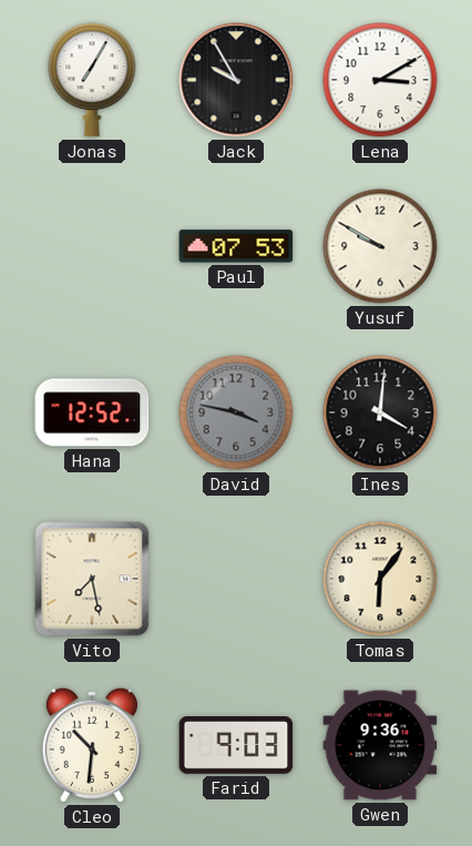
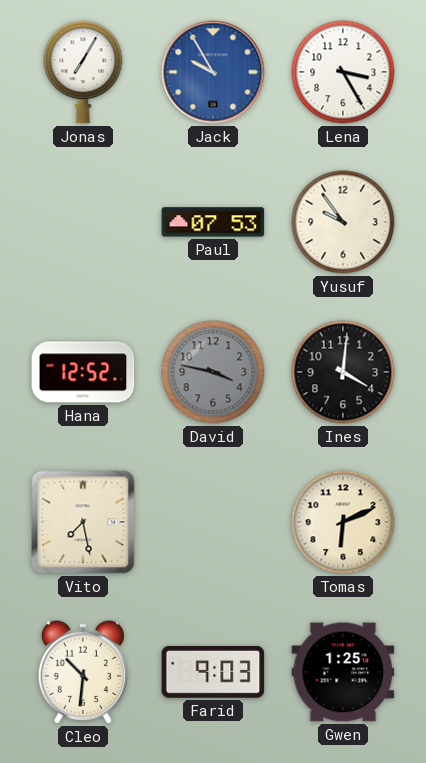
Jack dial: black -> blue (213, 72)
Lena: 3:10 -> 3:25 (343, 72)
Yusuf: 9:50 -> 9:54 (343, 222)
Tomas: 6:06 -> 6:11 (343, 522)
Gwen: 9:36 -> 1:25 (343, 672)
